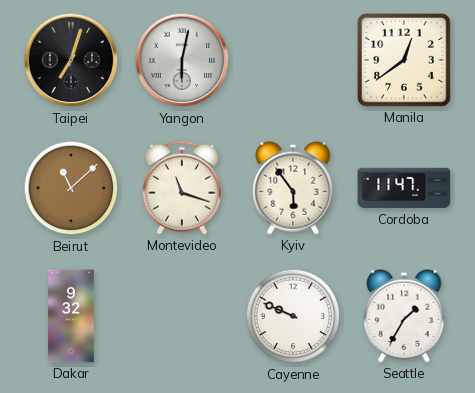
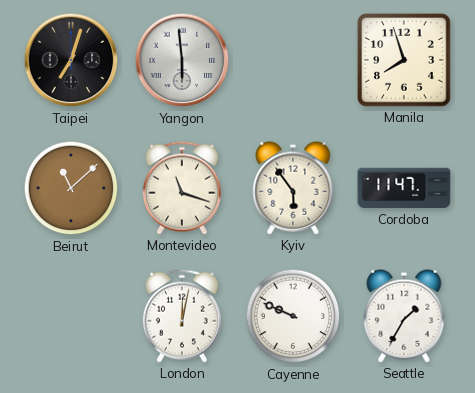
Yangon: 6:02 -> 5:59 (182, 60)
Manila: 12:39 -> 7:57 (404, 60)
Dakar: 9:32 -> none (71, 316)
London: none -> 12:02 (182, 316)
